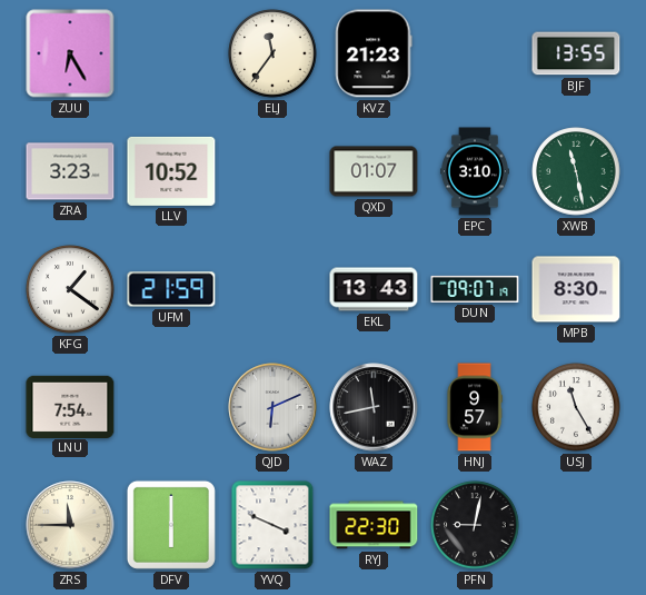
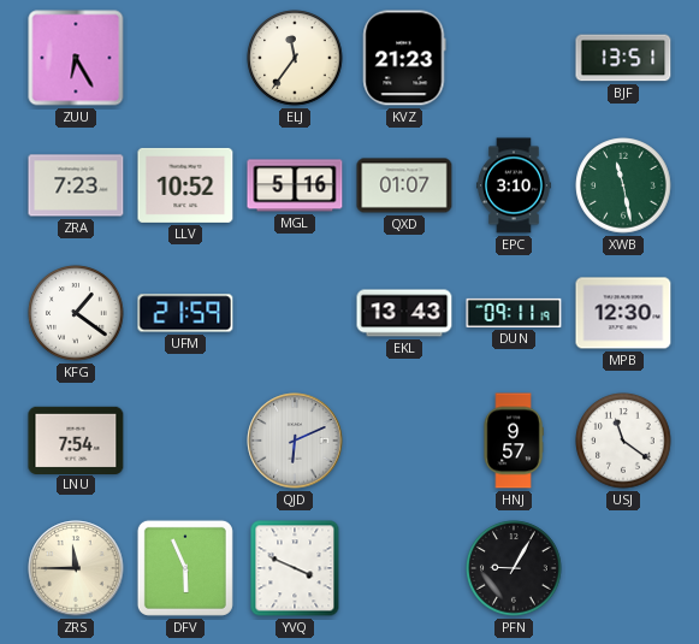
BJF: 13:55 -> 13:51 (623, 58)
ZRA: 3:23 -> 7:23 (76, 185)
MGL: none -> 5:16 (295, 185)
DUN: 09:07 -> 09:11 (514, 313)
MPB: 8:30 -> 12:30 (623, 313)
WAZ: 11:43 -> none (374, 407)
USJ: 11:25 -> 11:21 (623, 441)
DFV: 6:00 -> 5:56 (185, 568)
RYJ: 22:30 -> none (374, 525)
PFN: 9:02 -> 9:05 (514, 568)
